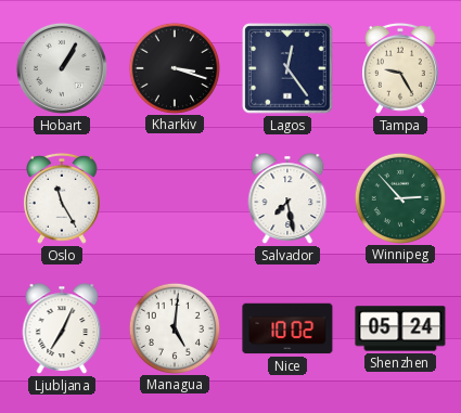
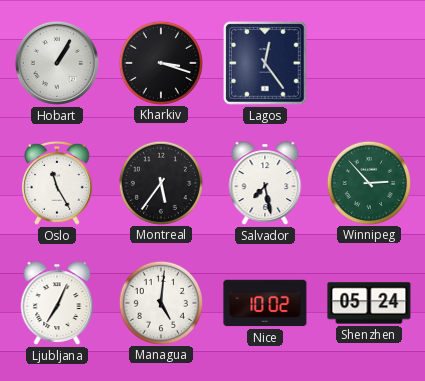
Tampa: 9:25 -> none (401, 68)
Montreal: none -> 5:36 (160, 182)
